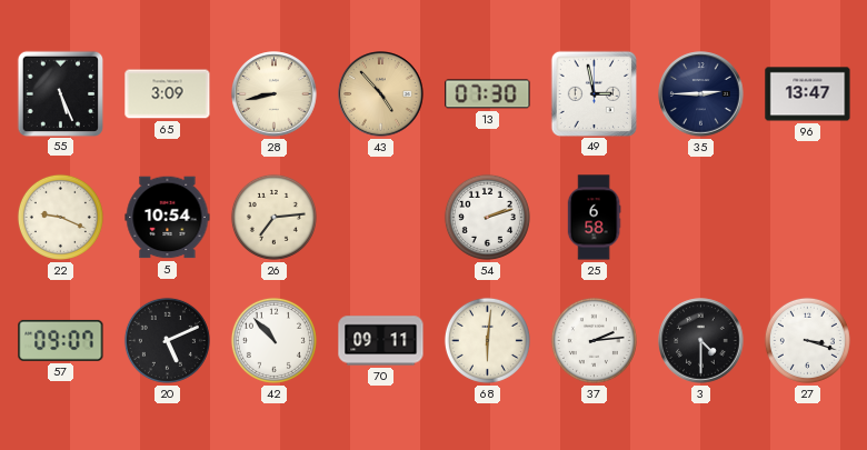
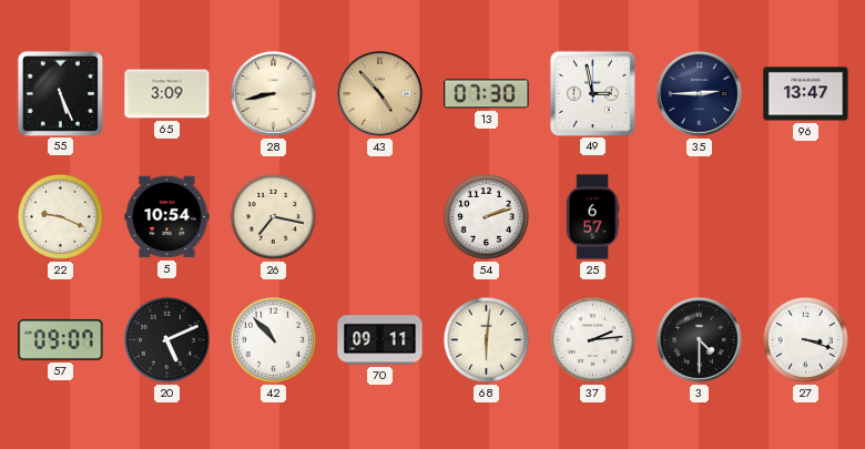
26: 7:14 -> 7:17 (273, 216)
25: 6:58 -> 6:57 (592, 217)
